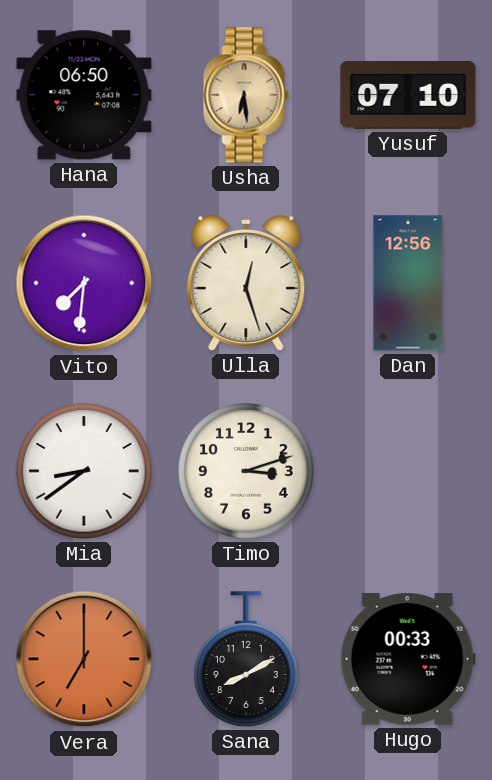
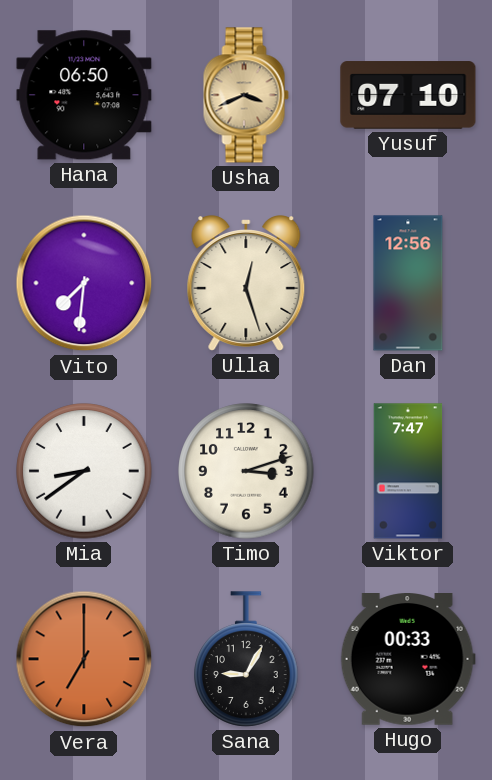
Usha: 6:29 -> 3:41 (246, 95)
Viktor: none -> 7:47 (408, 471)
Sana: 8:10 -> 9:05 (246, 659)
